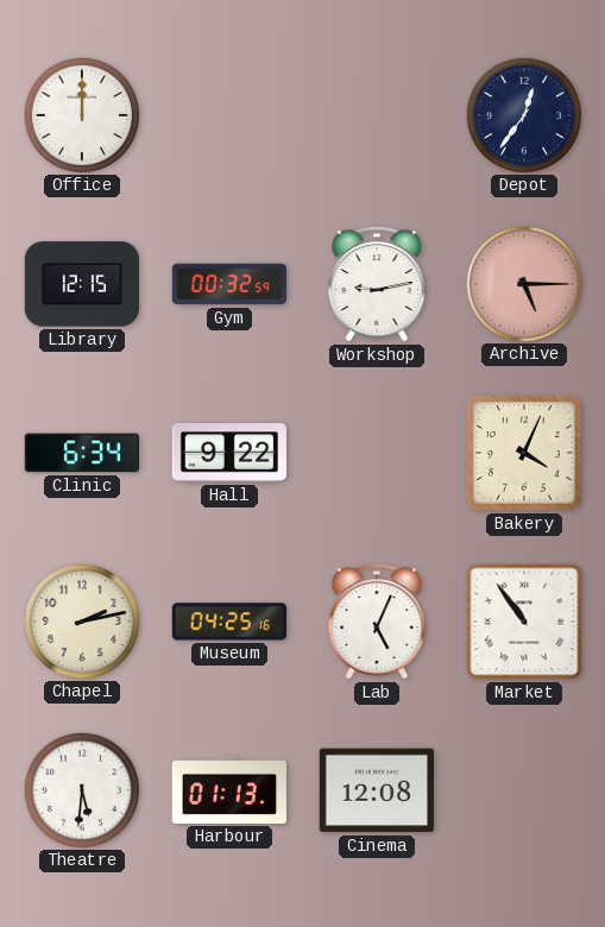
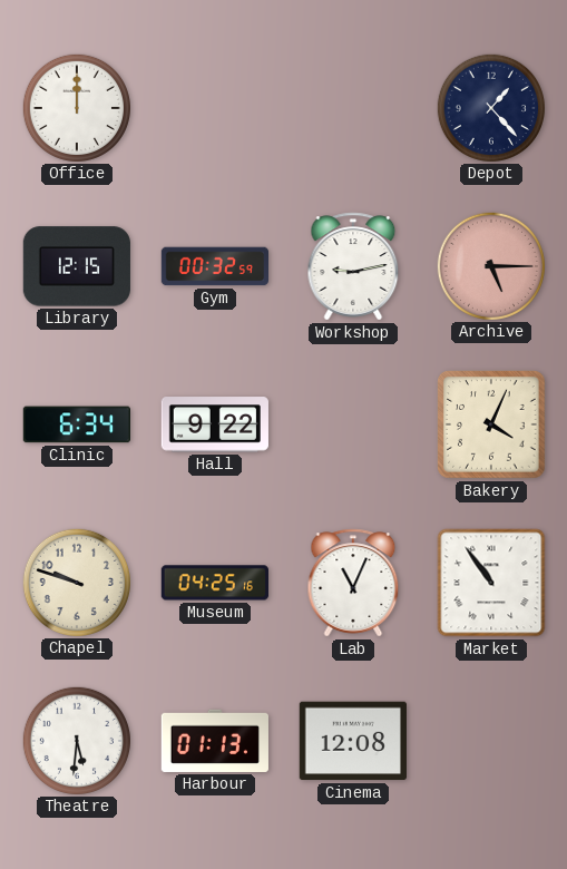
Depot: 12:36 -> 1:23 (490, 107)
Chapel: 2:13 -> 9:48 (76, 582)
Lab: 5:04 -> 11:04 (353, 583)
